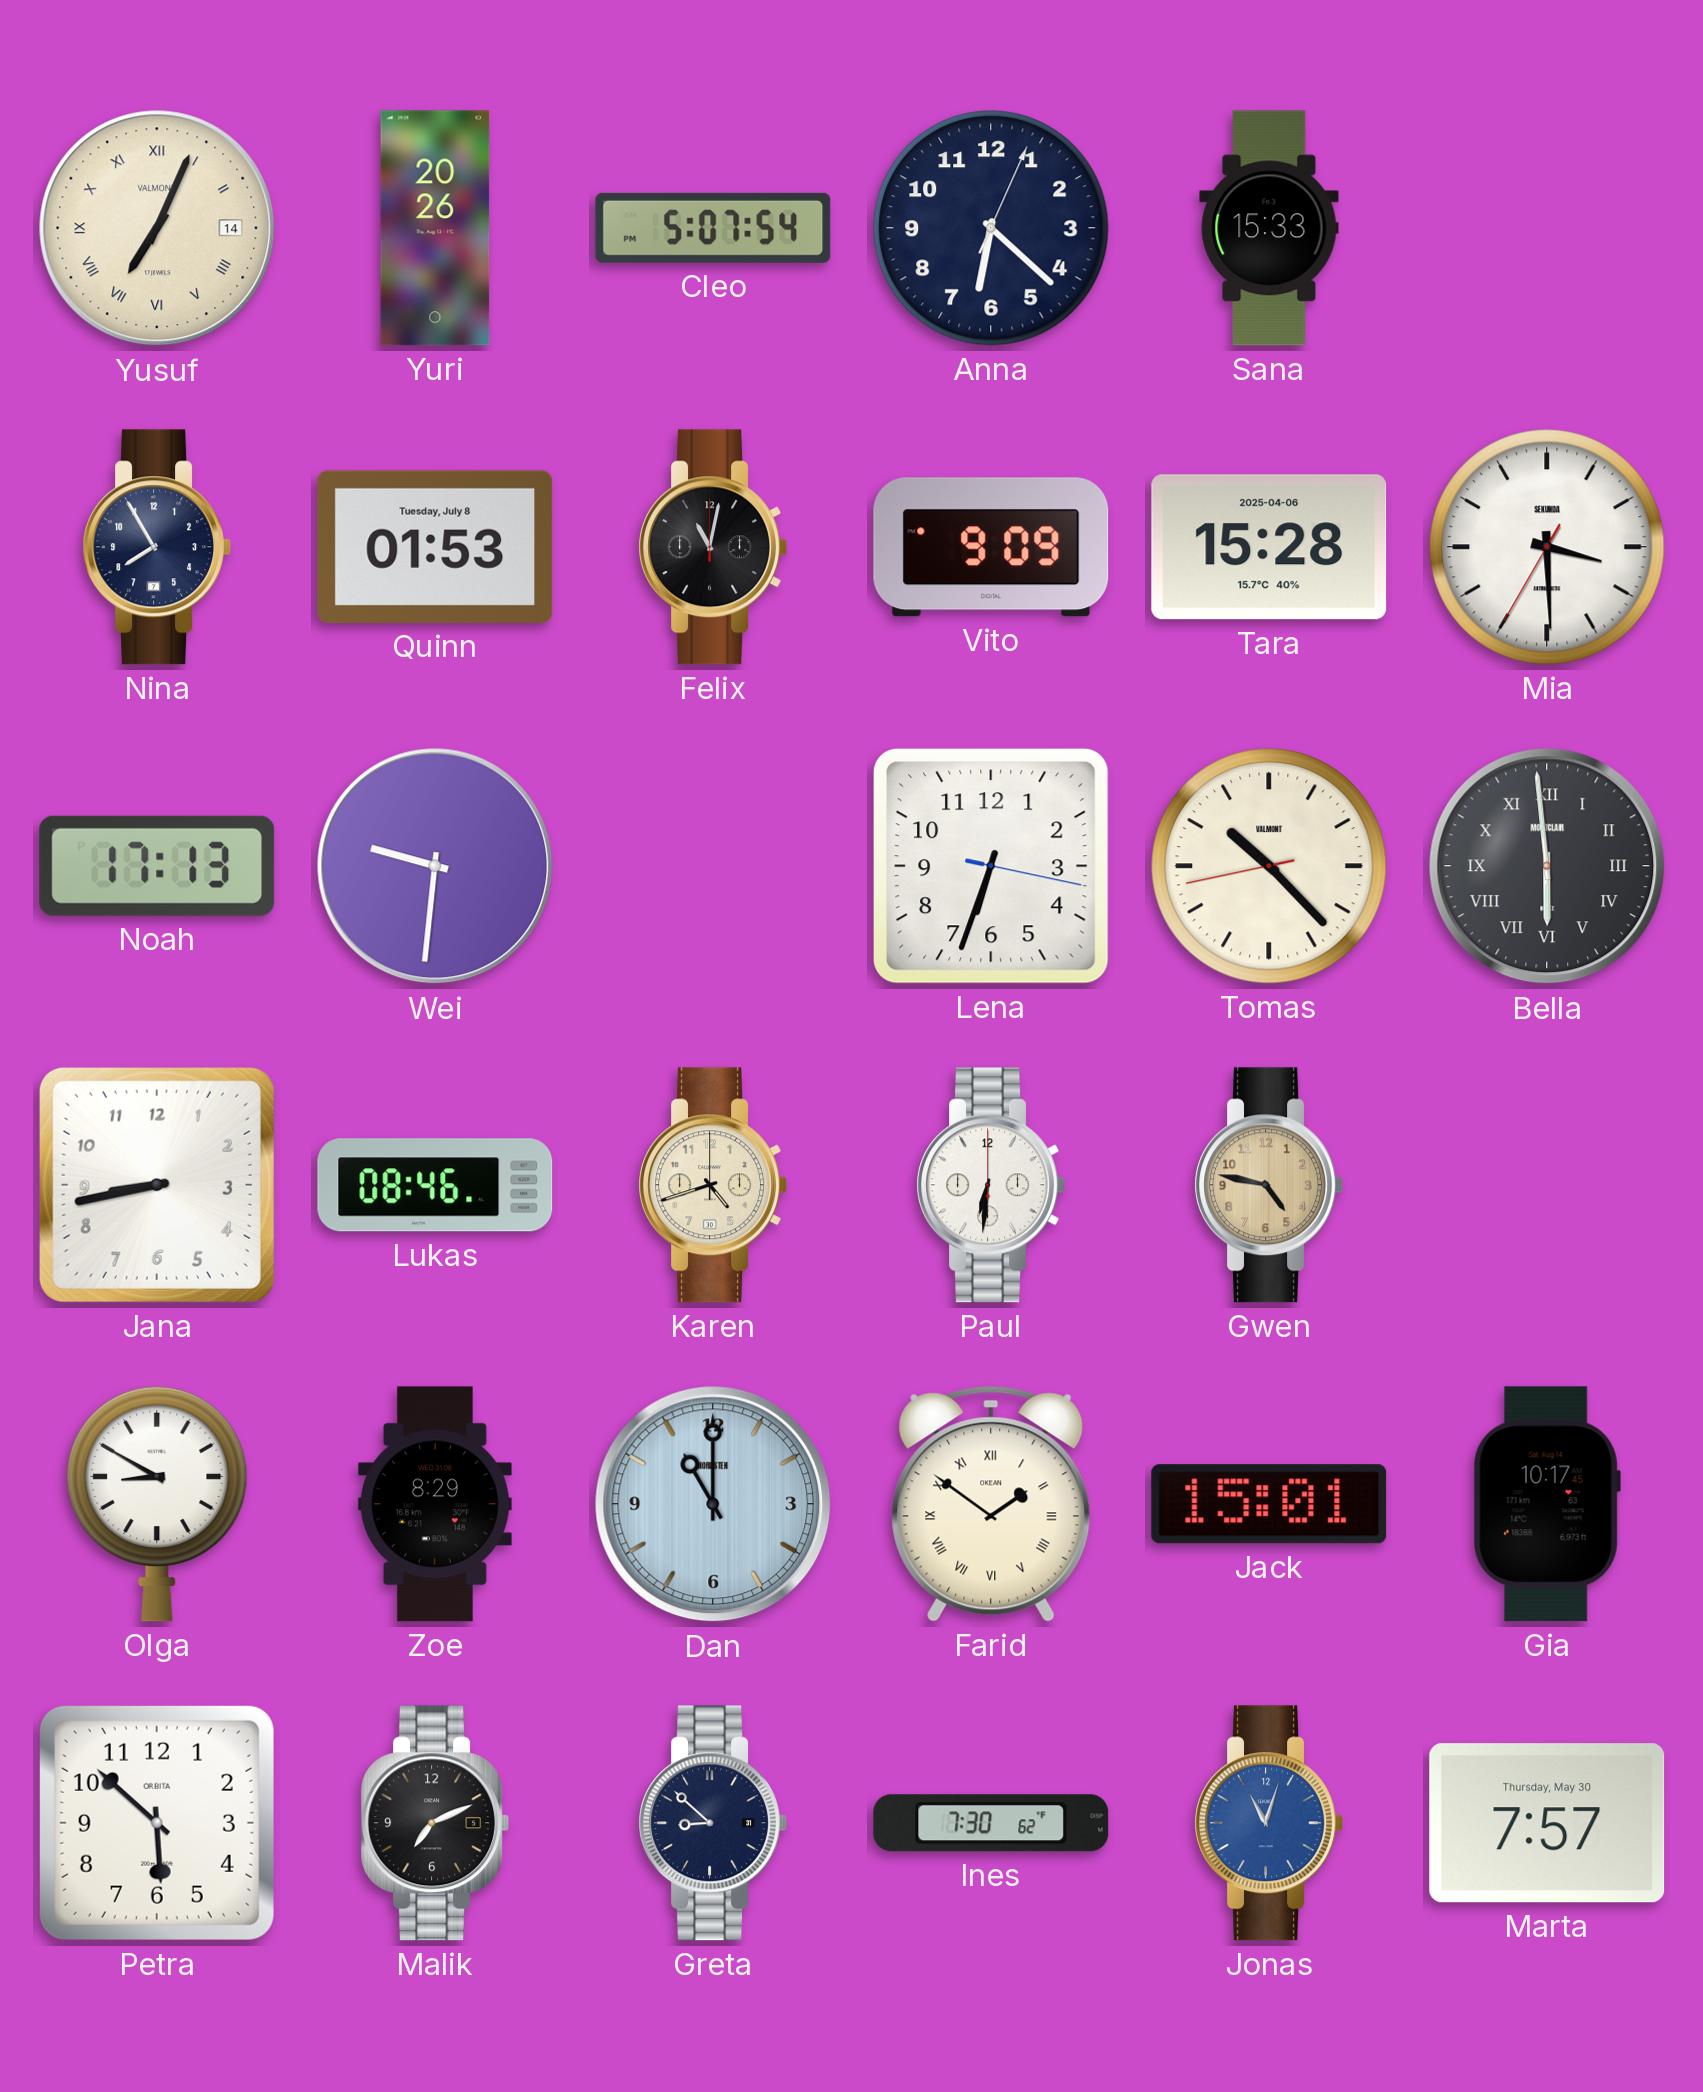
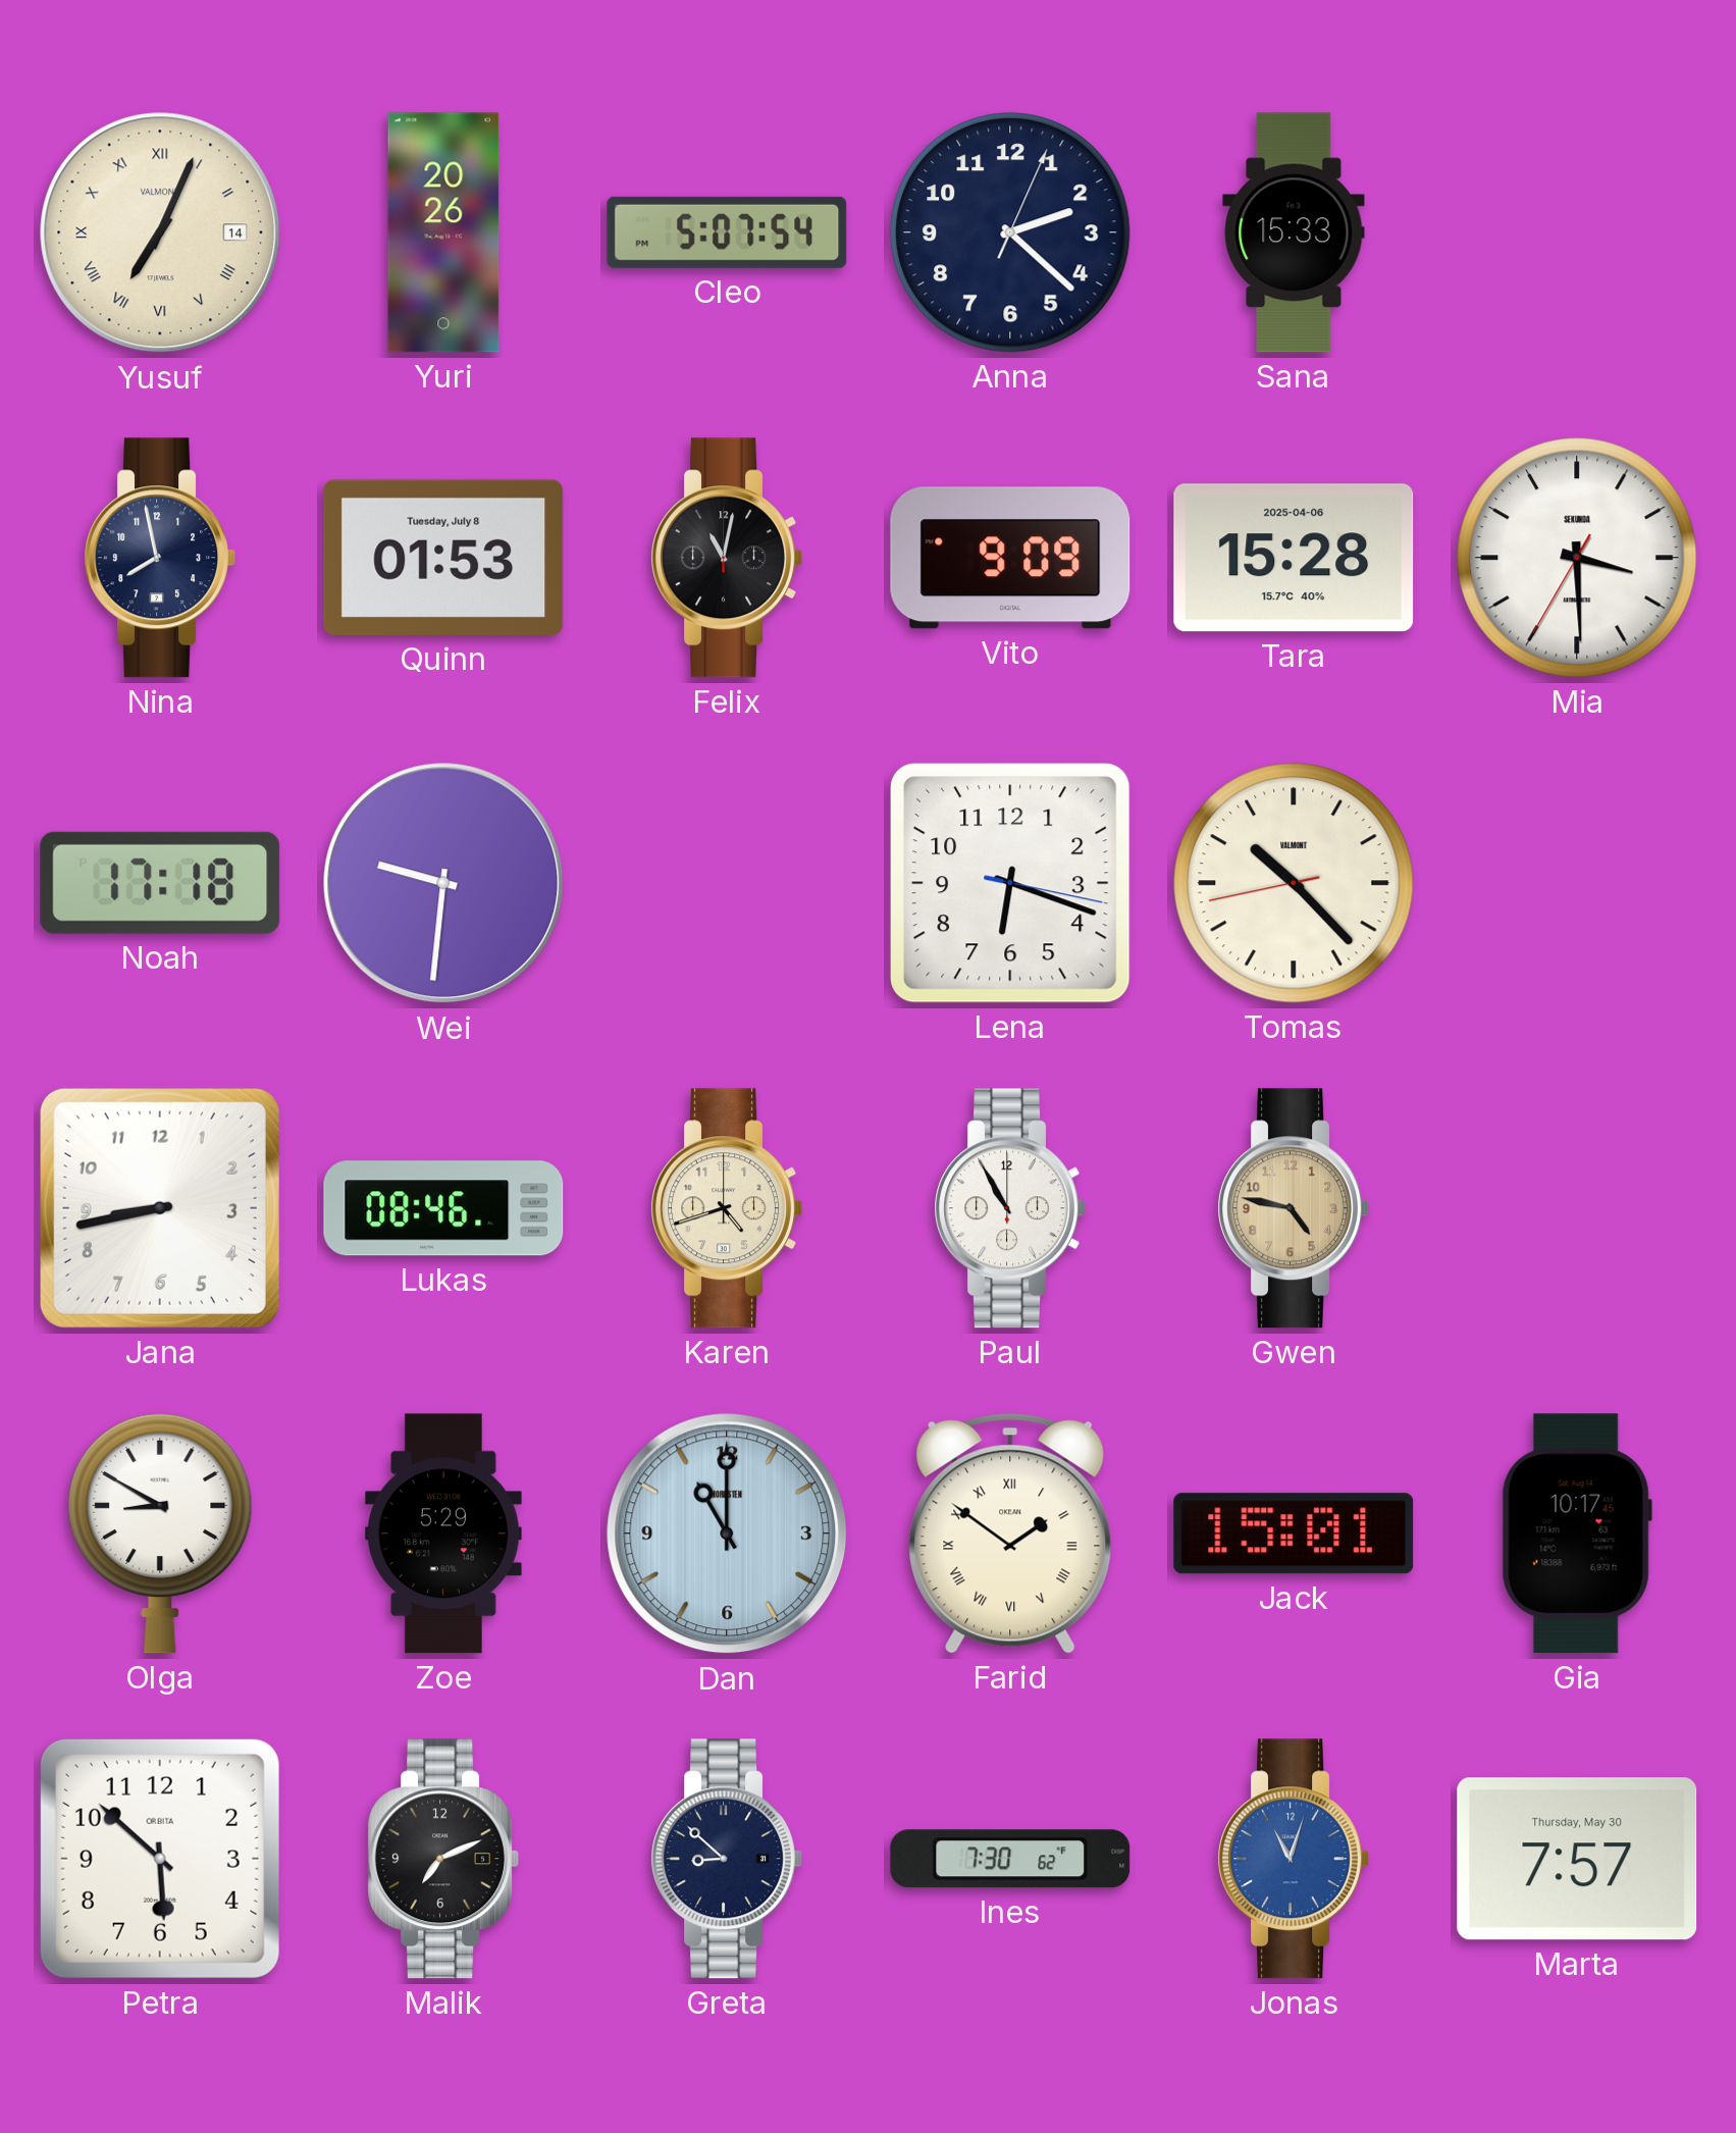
Anna: 6:22 -> 2:22 (1010, 232)
Nina: 7:55 -> 7:58 (159, 558)
Noah: 17:13 -> 17:18 (160, 883)
Lena: 6:33 -> 6:18 (1011, 884)
Bella: 5:59 -> none (1547, 866)
Paul: 6:31 -> 10:55 (1009, 1208)
Zoe: 8:29 -> 5:29 (443, 1533)
